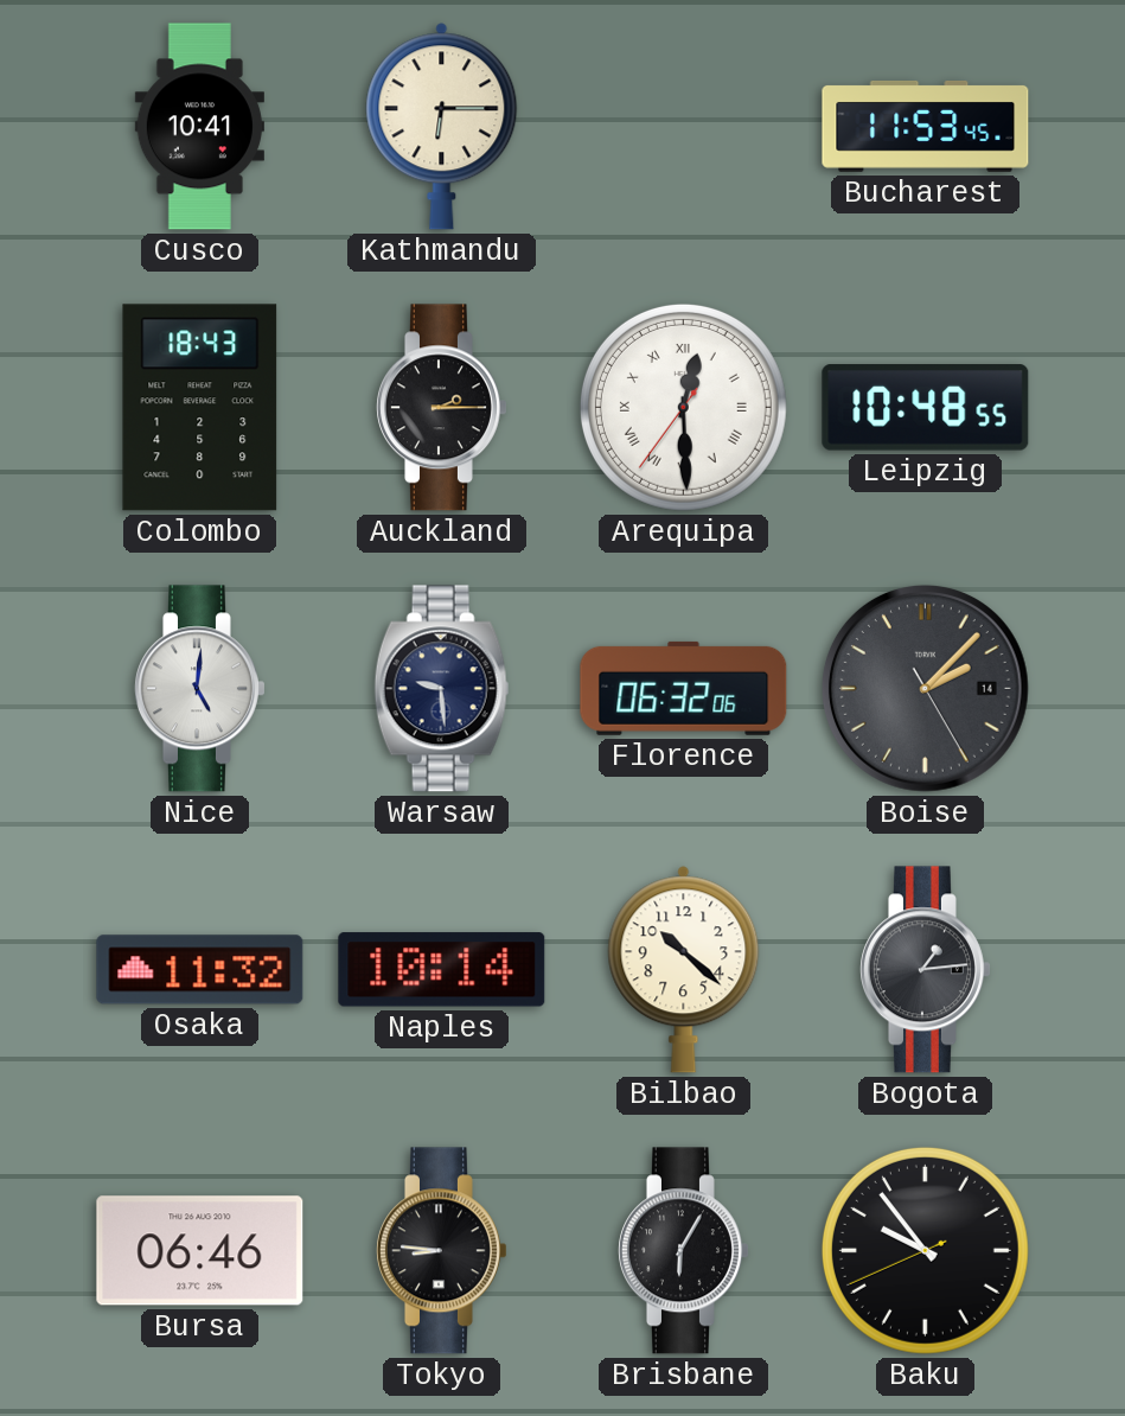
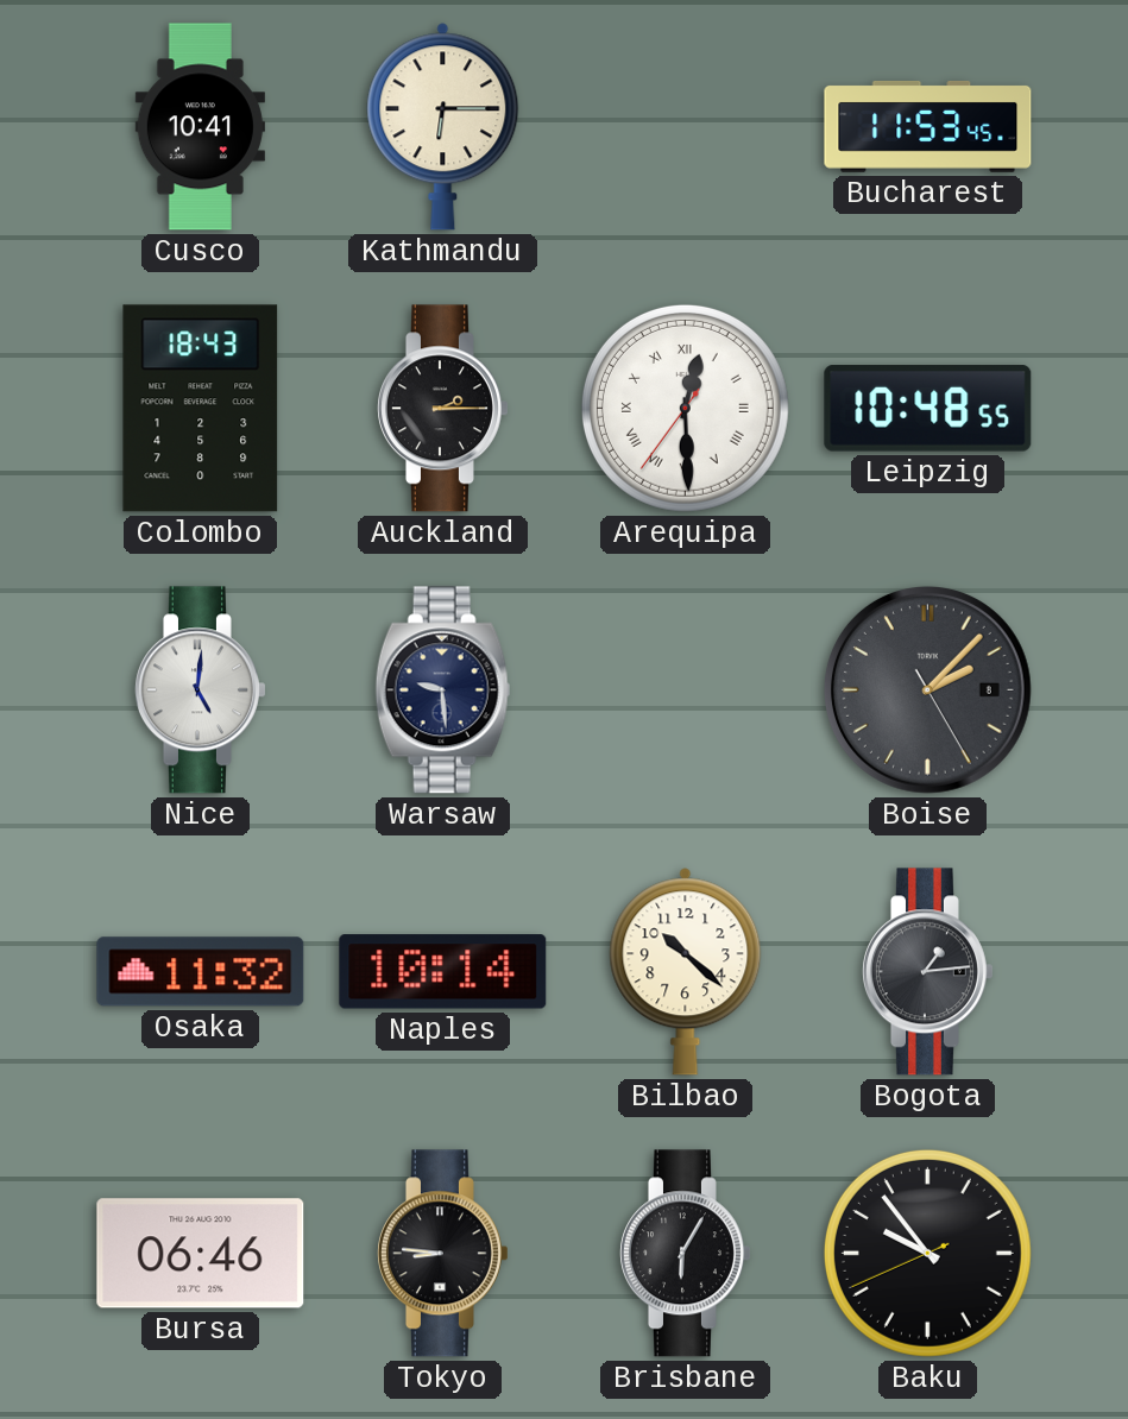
Florence: 06:32 -> none (684, 688)
Boise date: 14 -> 8 (927, 689)
